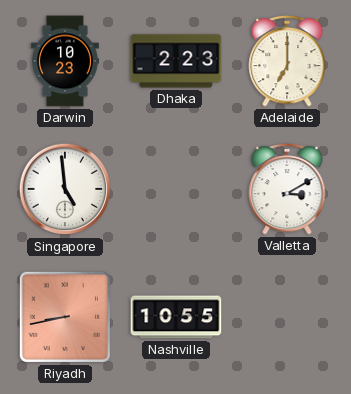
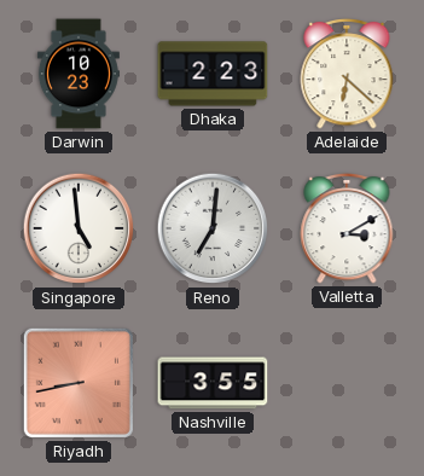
Adelaide: 7:00 -> 6:22 (347, 74)
Reno: none -> 7:01 (213, 228)
Nashville: 10:55 -> 3:55 (213, 383)
